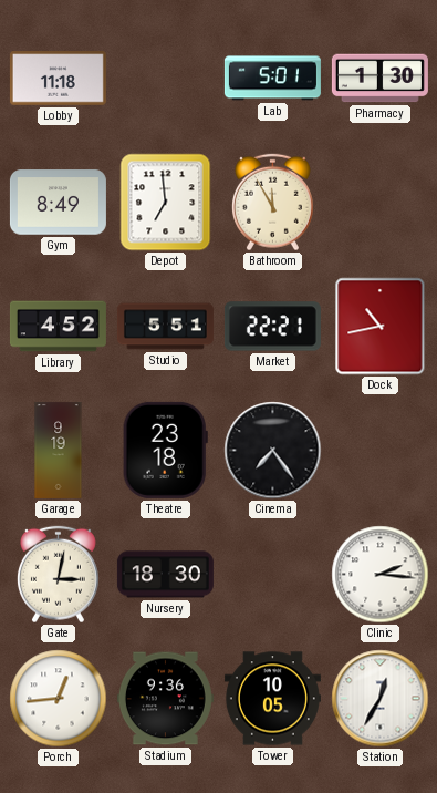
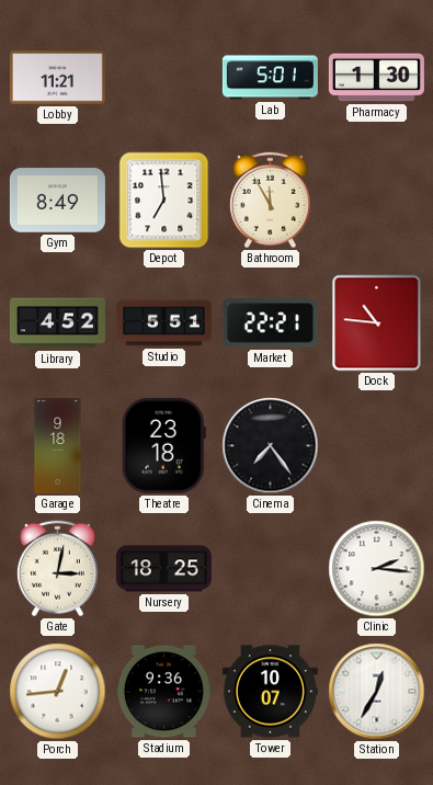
Lobby: 11:18 -> 11:21 (57, 78)
Dock: 10:43 -> 10:46 (377, 323)
Garage: 9:19 -> 9:18 (58, 445)
Nursery: 18:30 -> 18:25 (163, 569)
Tower: 10:05 -> 10:07 (270, 692)
